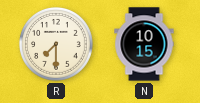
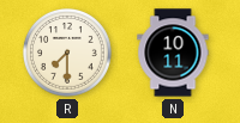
N: 10:15 -> 10:11 (173, 53)
